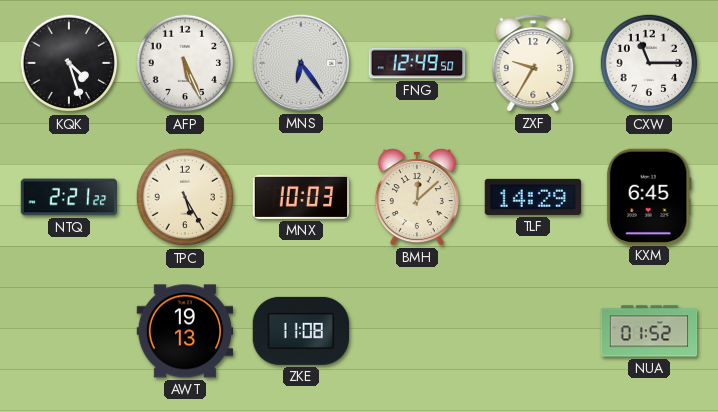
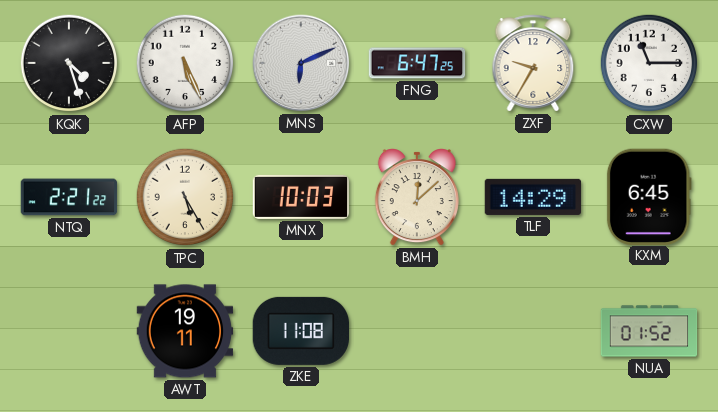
MNS: 6:24 -> 6:11 (301, 63)
FNG: 12:49 -> 6:47 (417, 63)
AWT: 19:13 -> 19:11 (185, 331)
